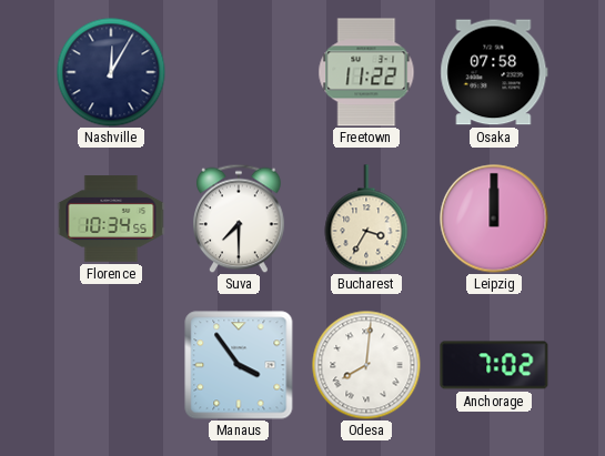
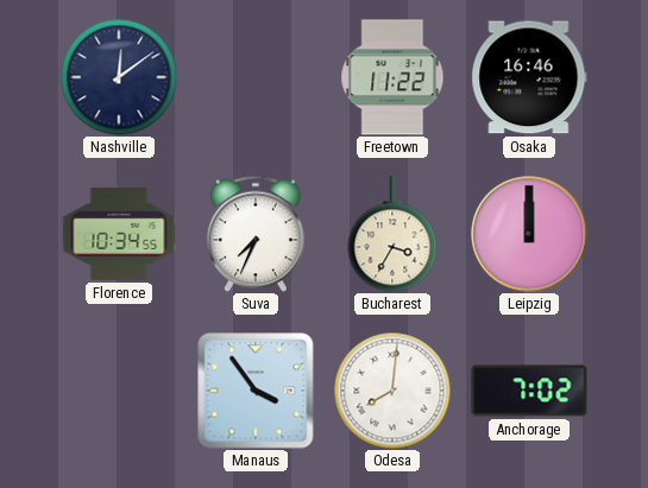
Nashville: 12:05 -> 12:09 (119, 77)
Osaka: 07:58 -> 16:46 (529, 77)
Suva: 7:30 -> 7:34 (256, 234)
